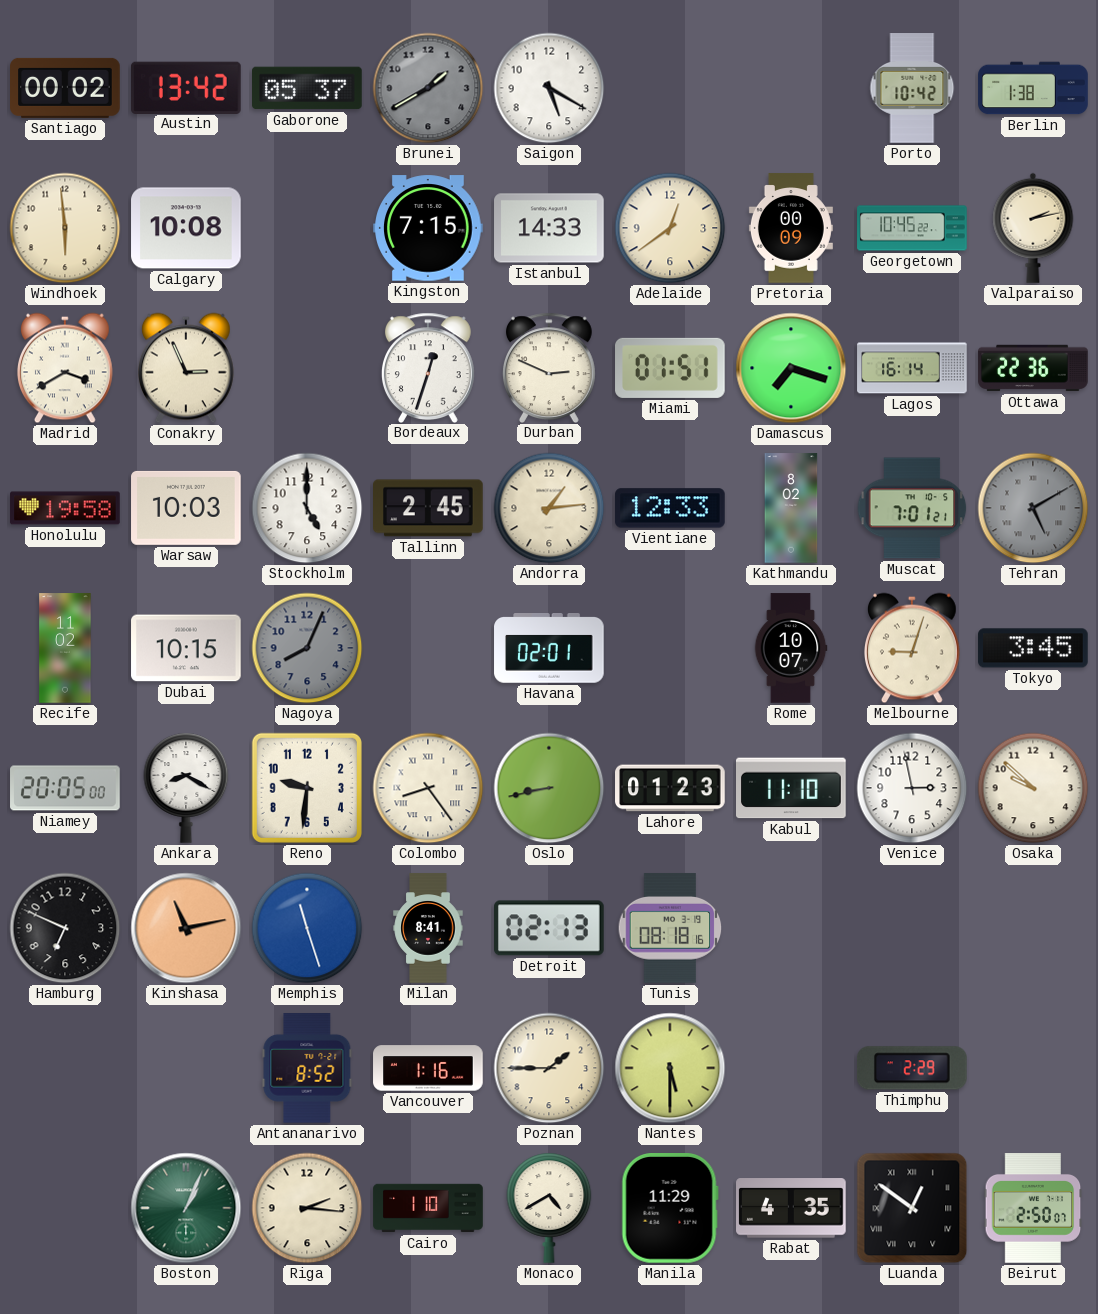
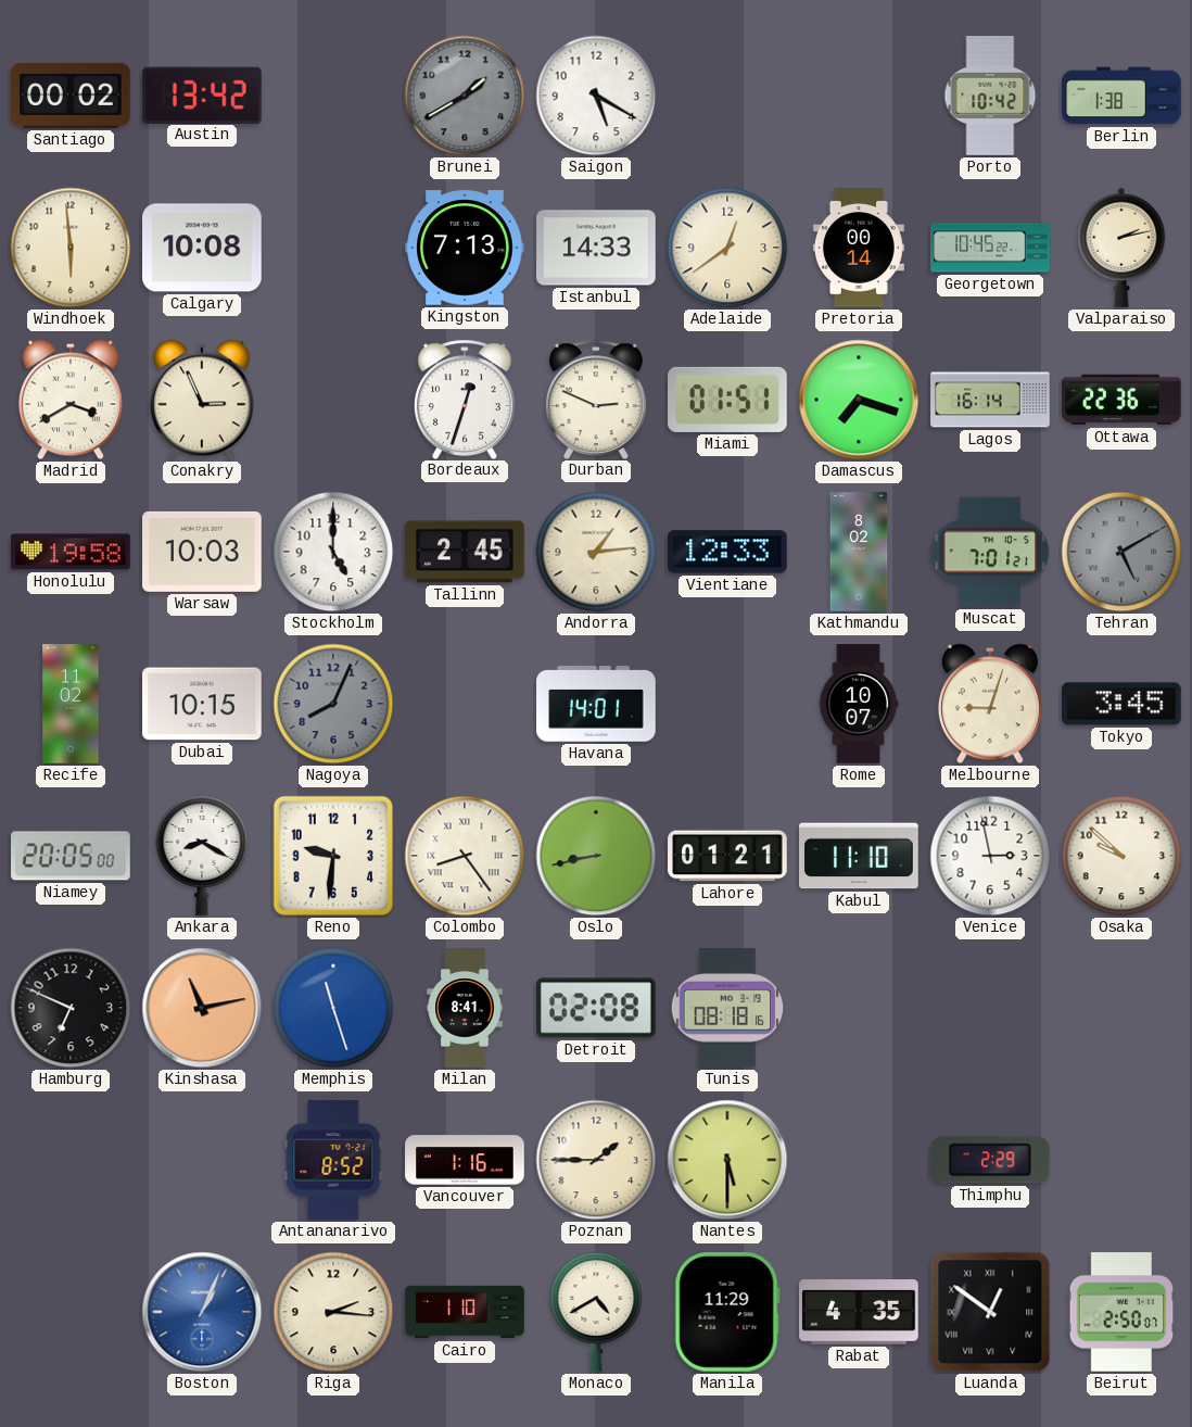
Gaborone: 05:37 -> none (308, 88)
Kingston: 7:15 -> 7:13 (465, 248)
Pretoria: 00:09 -> 00:14 (859, 248)
Havana: 02:01 -> 14:01 (596, 705)
Lahore: 01:23 -> 01:21 (727, 856)
Detroit: 02:13 -> 02:08 (597, 1008)
Boston dial: green -> blue (202, 1312)
